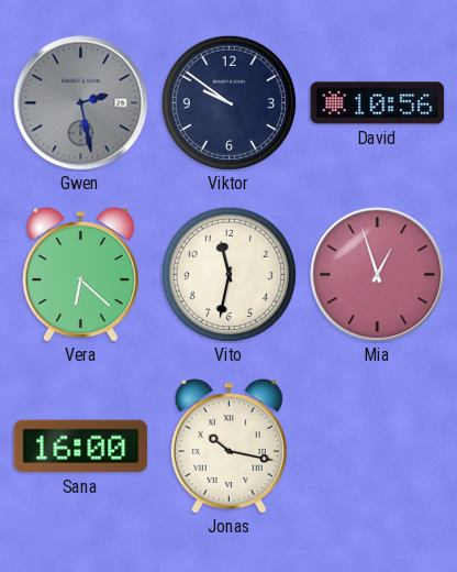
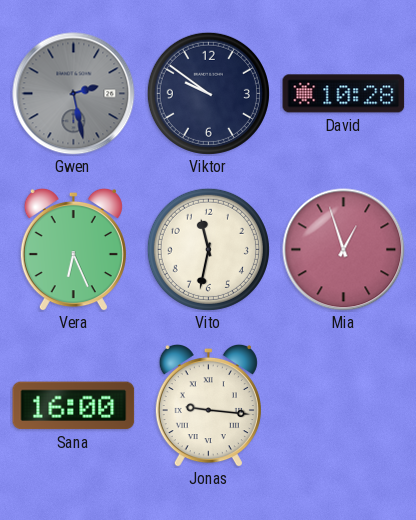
David: 10:56 -> 10:28 (344, 94)
Vera: 6:22 -> 6:26 (73, 249)
Jonas: 10:17 -> 9:16 (208, 405)
